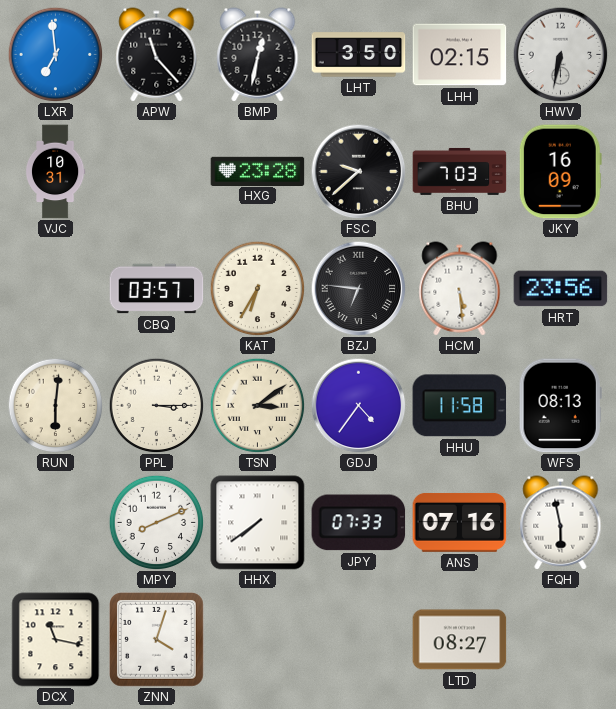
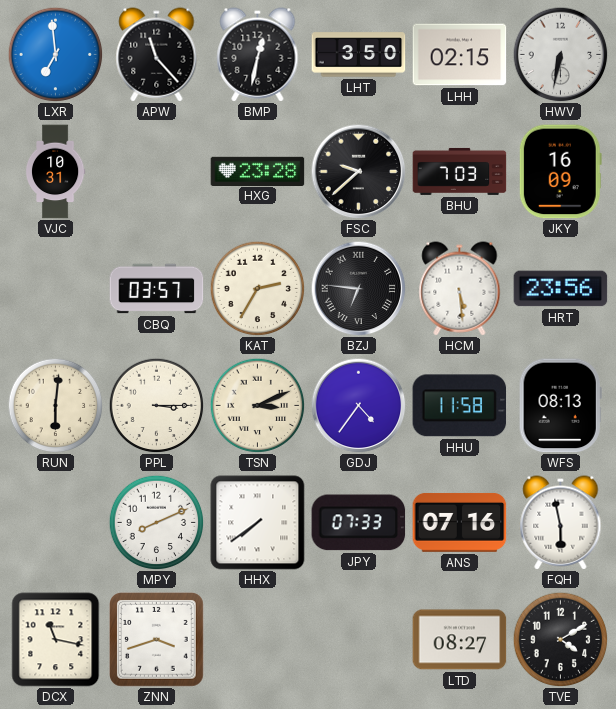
KAT: 6:35 -> 2:35 (257, 288)
TSN: 3:09 -> 3:11 (257, 405)
ZNN: 4:03 -> 3:42 (157, 640)
TVE: none -> 4:10 (560, 639)
